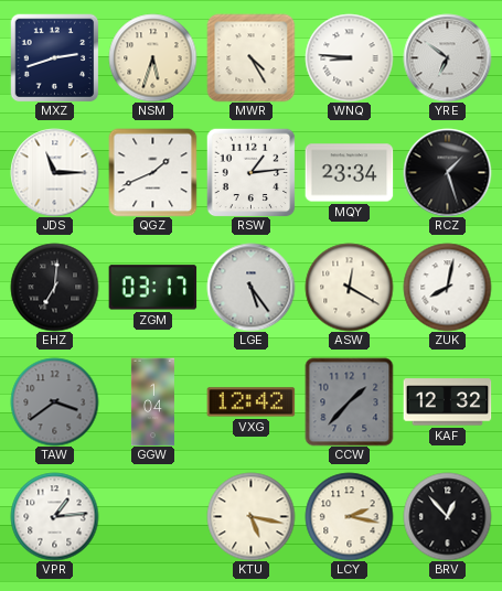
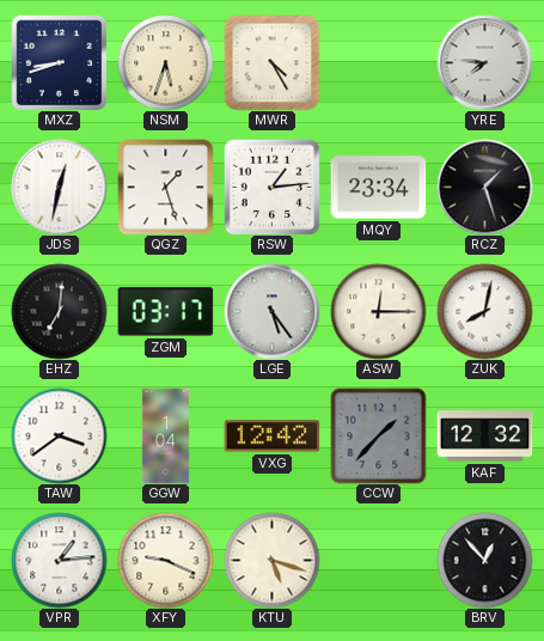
MXZ: 2:42 -> 8:42 (59, 62)
WNQ: 8:46 -> none (349, 57)
YRE: 6:51 -> 7:46 (484, 62)
JDS: 11:15 -> 12:32 (59, 187)
QGZ: 1:41 -> 1:27 (165, 187)
ASW: 12:20 -> 12:15 (378, 311)
TAW dial: grey -> white (59, 435)
XFY: none -> 9:19 (165, 560)
KTU: 5:17 -> 5:18 (271, 560)
LCY: 2:17 -> none (349, 516)
